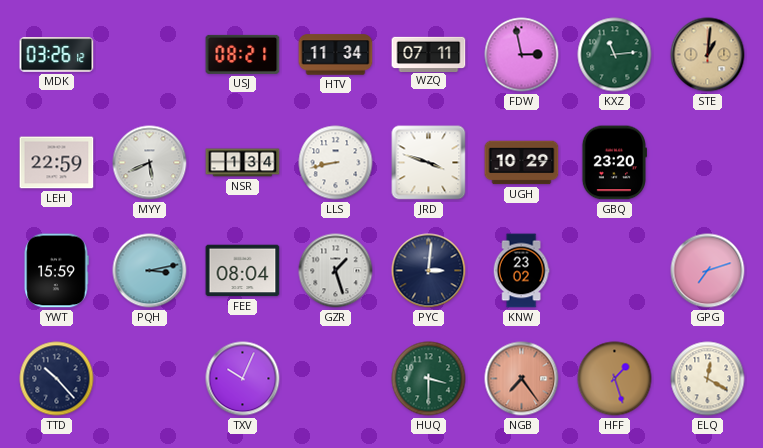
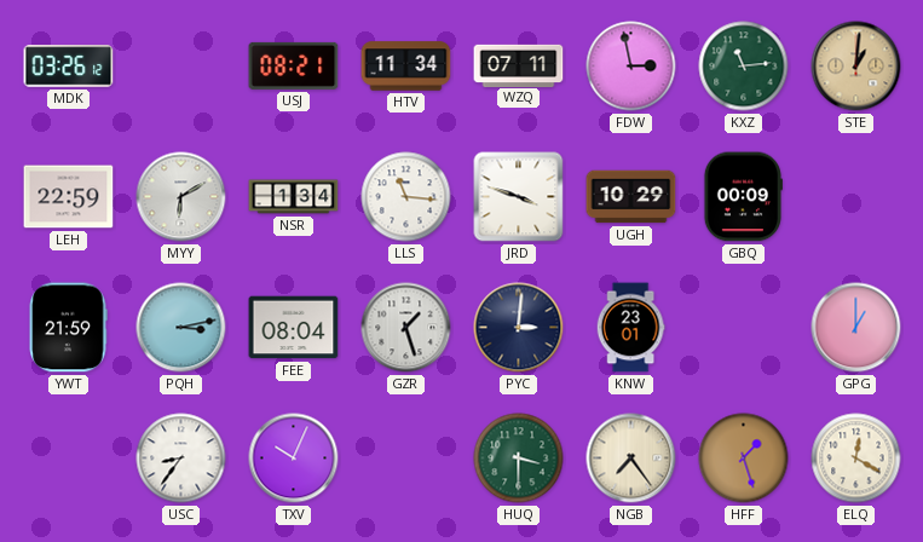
MYY: 5:41 -> 6:10 (181, 197)
LLS: 8:43 -> 11:16 (406, 197)
GBQ: 23:20 -> 00:09 (743, 197)
YWT: 15:59 -> 21:59 (68, 328)
KNW: 23:02 -> 23:01 (630, 328)
GPG: 7:12 -> 1:00 (856, 328)
TTD: 10:23 -> none (57, 379)
USC: none -> 8:36 (181, 459)
NGB dial: salmon -> cream (631, 459)
